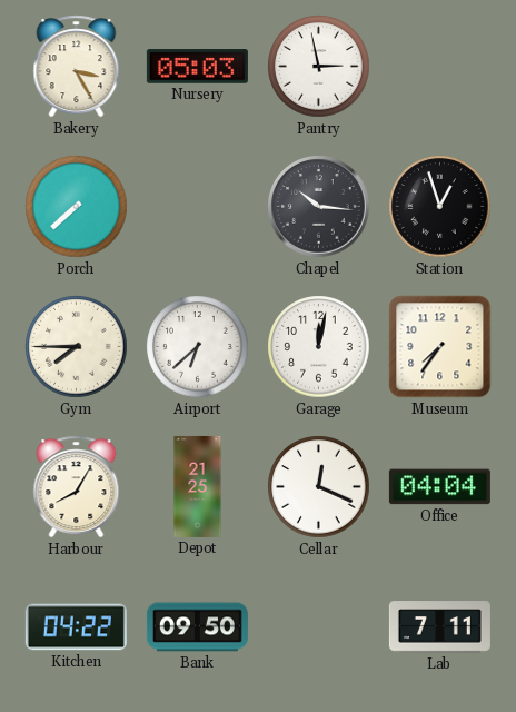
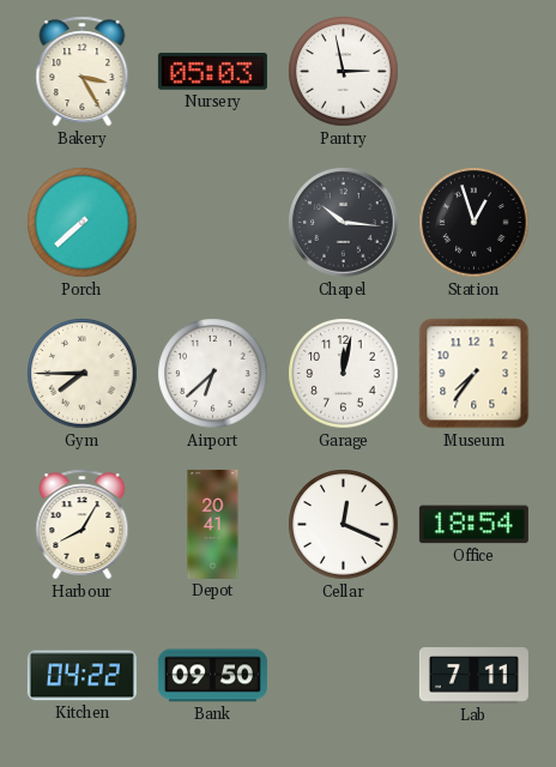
Depot: 21:25 -> 20:41 (213, 524)
Office: 04:04 -> 18:54 (473, 525)
